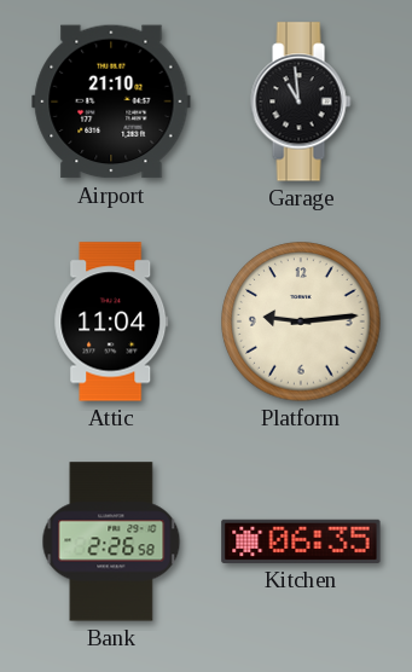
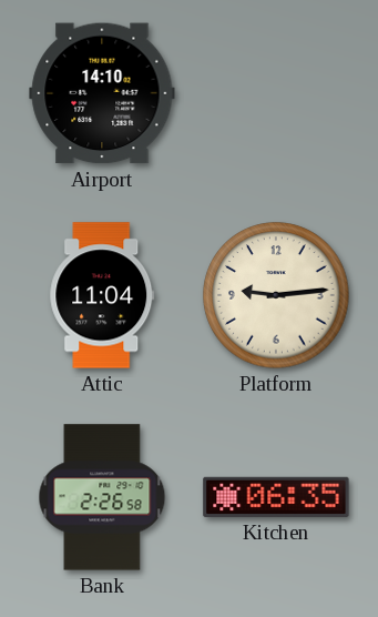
Airport: 21:10 -> 14:10 (102, 93)
Garage: 10:59 -> none (301, 102)
